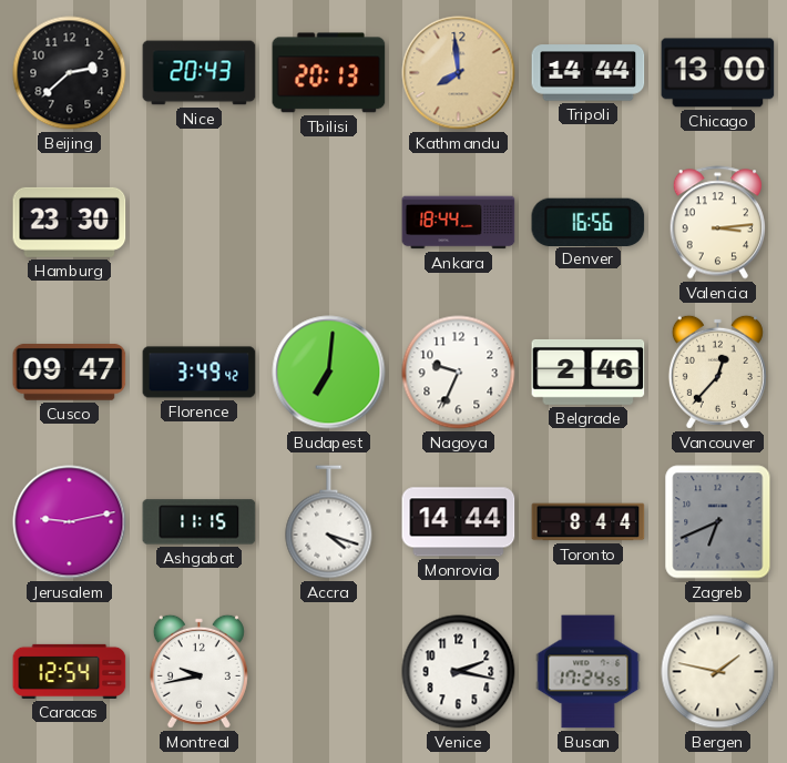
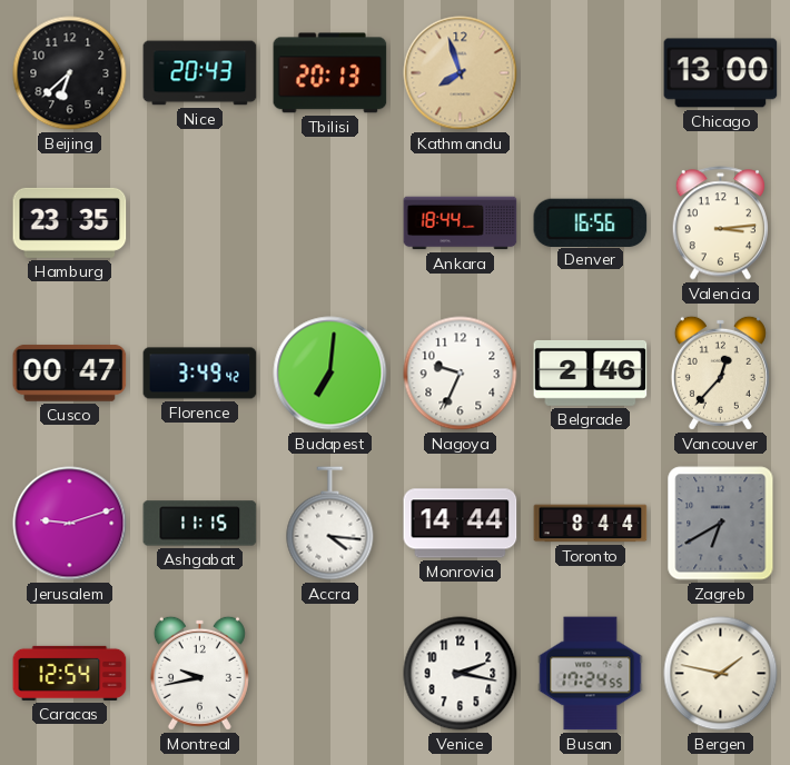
Beijing: 2:38 -> 6:38 (70, 73)
Kathmandu: 7:59 -> 7:57 (461, 73)
Tripoli: 14:44 -> none (589, 73)
Hamburg: 23:30 -> 23:35 (70, 222)
Cusco: 09:47 -> 00:47 (70, 372)
Jerusalem: 9:13 -> 9:12 (70, 524)
Accra: 4:18 -> 4:16 (330, 524)
Zagreb: 6:41 -> 6:40 (721, 524)
